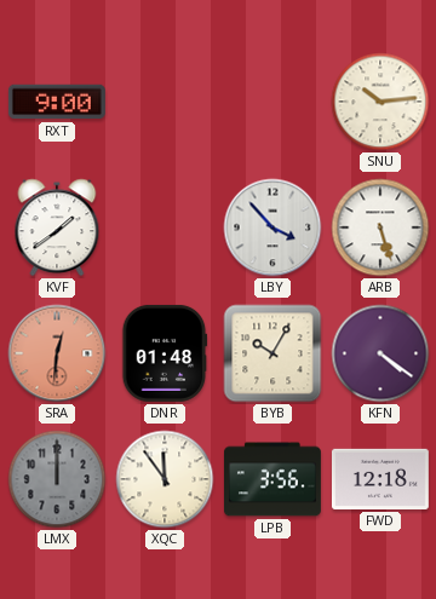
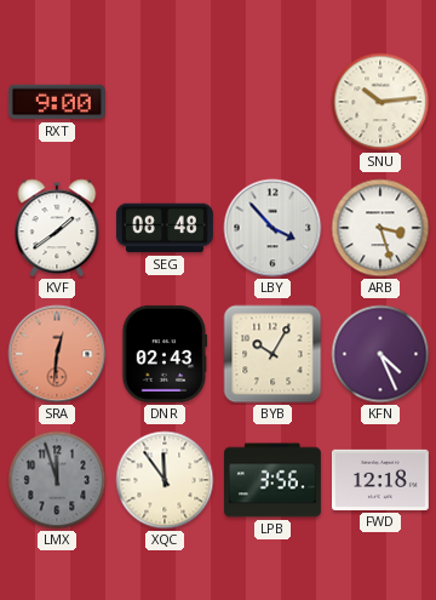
SEG: none -> 08:48 (165, 228)
ARB: 5:27 -> 3:27 (380, 228)
DNR: 01:48 -> 02:43 (165, 354)
KFN: 4:21 -> 4:26 (380, 354)
LMX: 12:00 -> 11:57 (57, 480)
